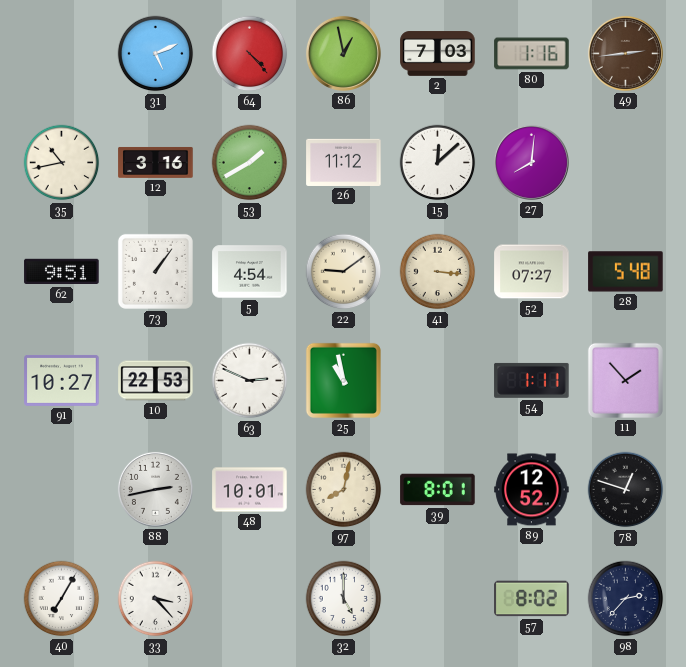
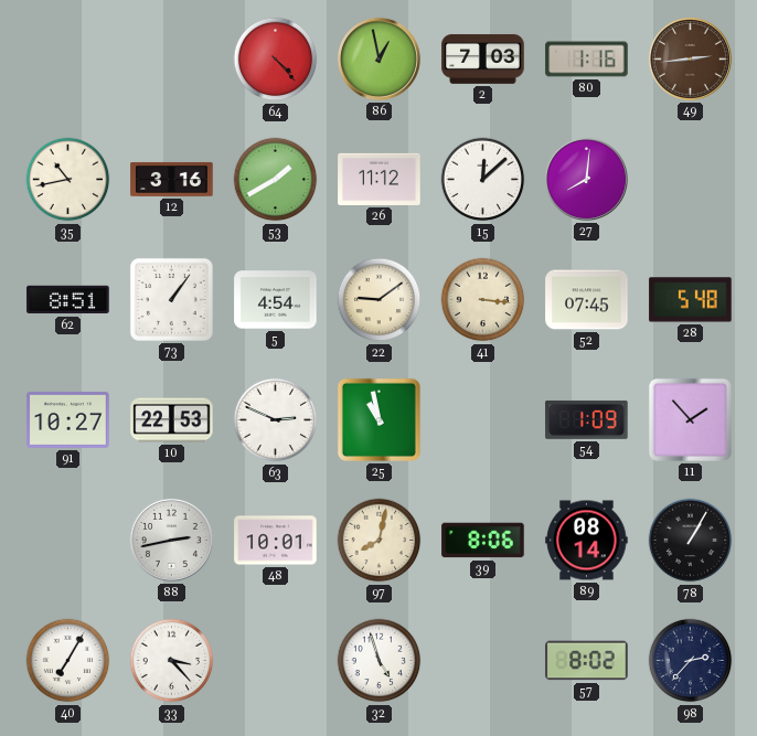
31: 5:11 -> none (156, 54)
62: 9:51 -> 8:51 (68, 300)
52: 07:27 -> 07:45 (587, 300)
54: 1:11 -> 1:09 (587, 419)
39: 8:01 -> 8:06 (483, 541)
89: 12:52 -> 08:14 (587, 541)
78: 12:48 -> 1:05 (691, 541)
32: 5:00 -> 4:57 (380, 661)
